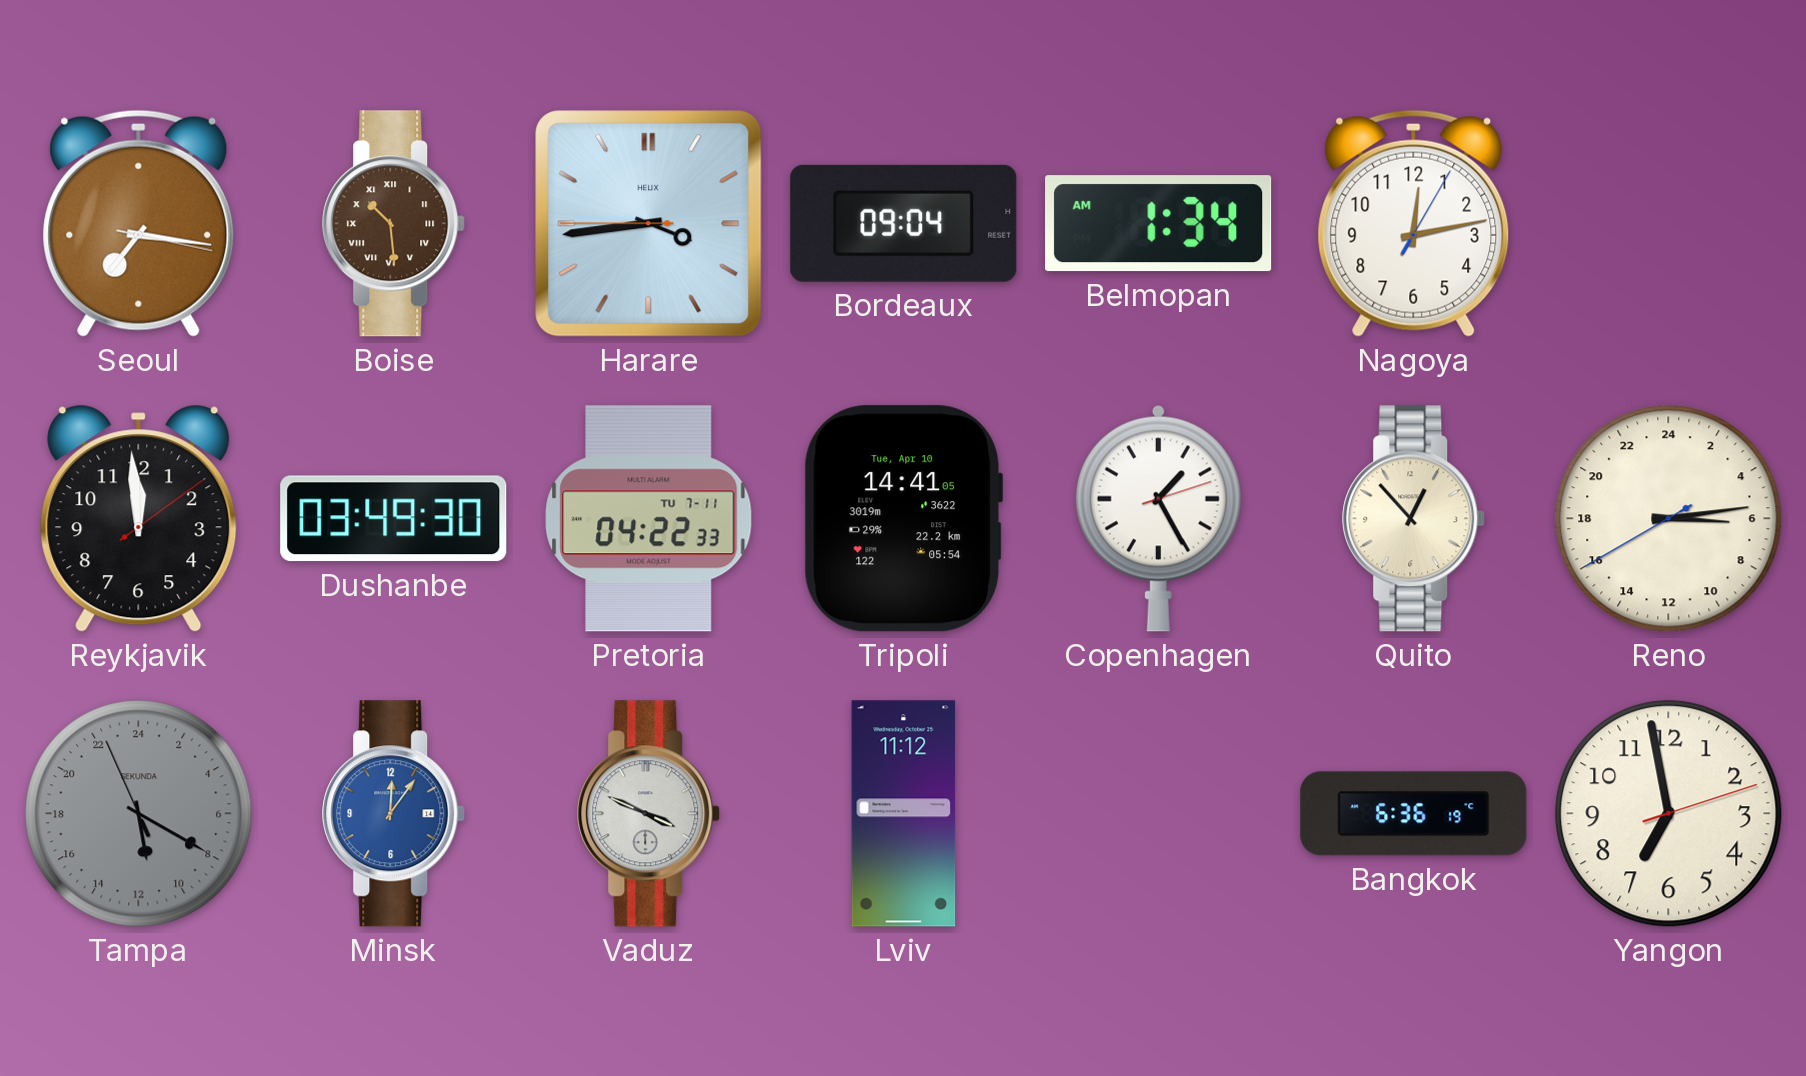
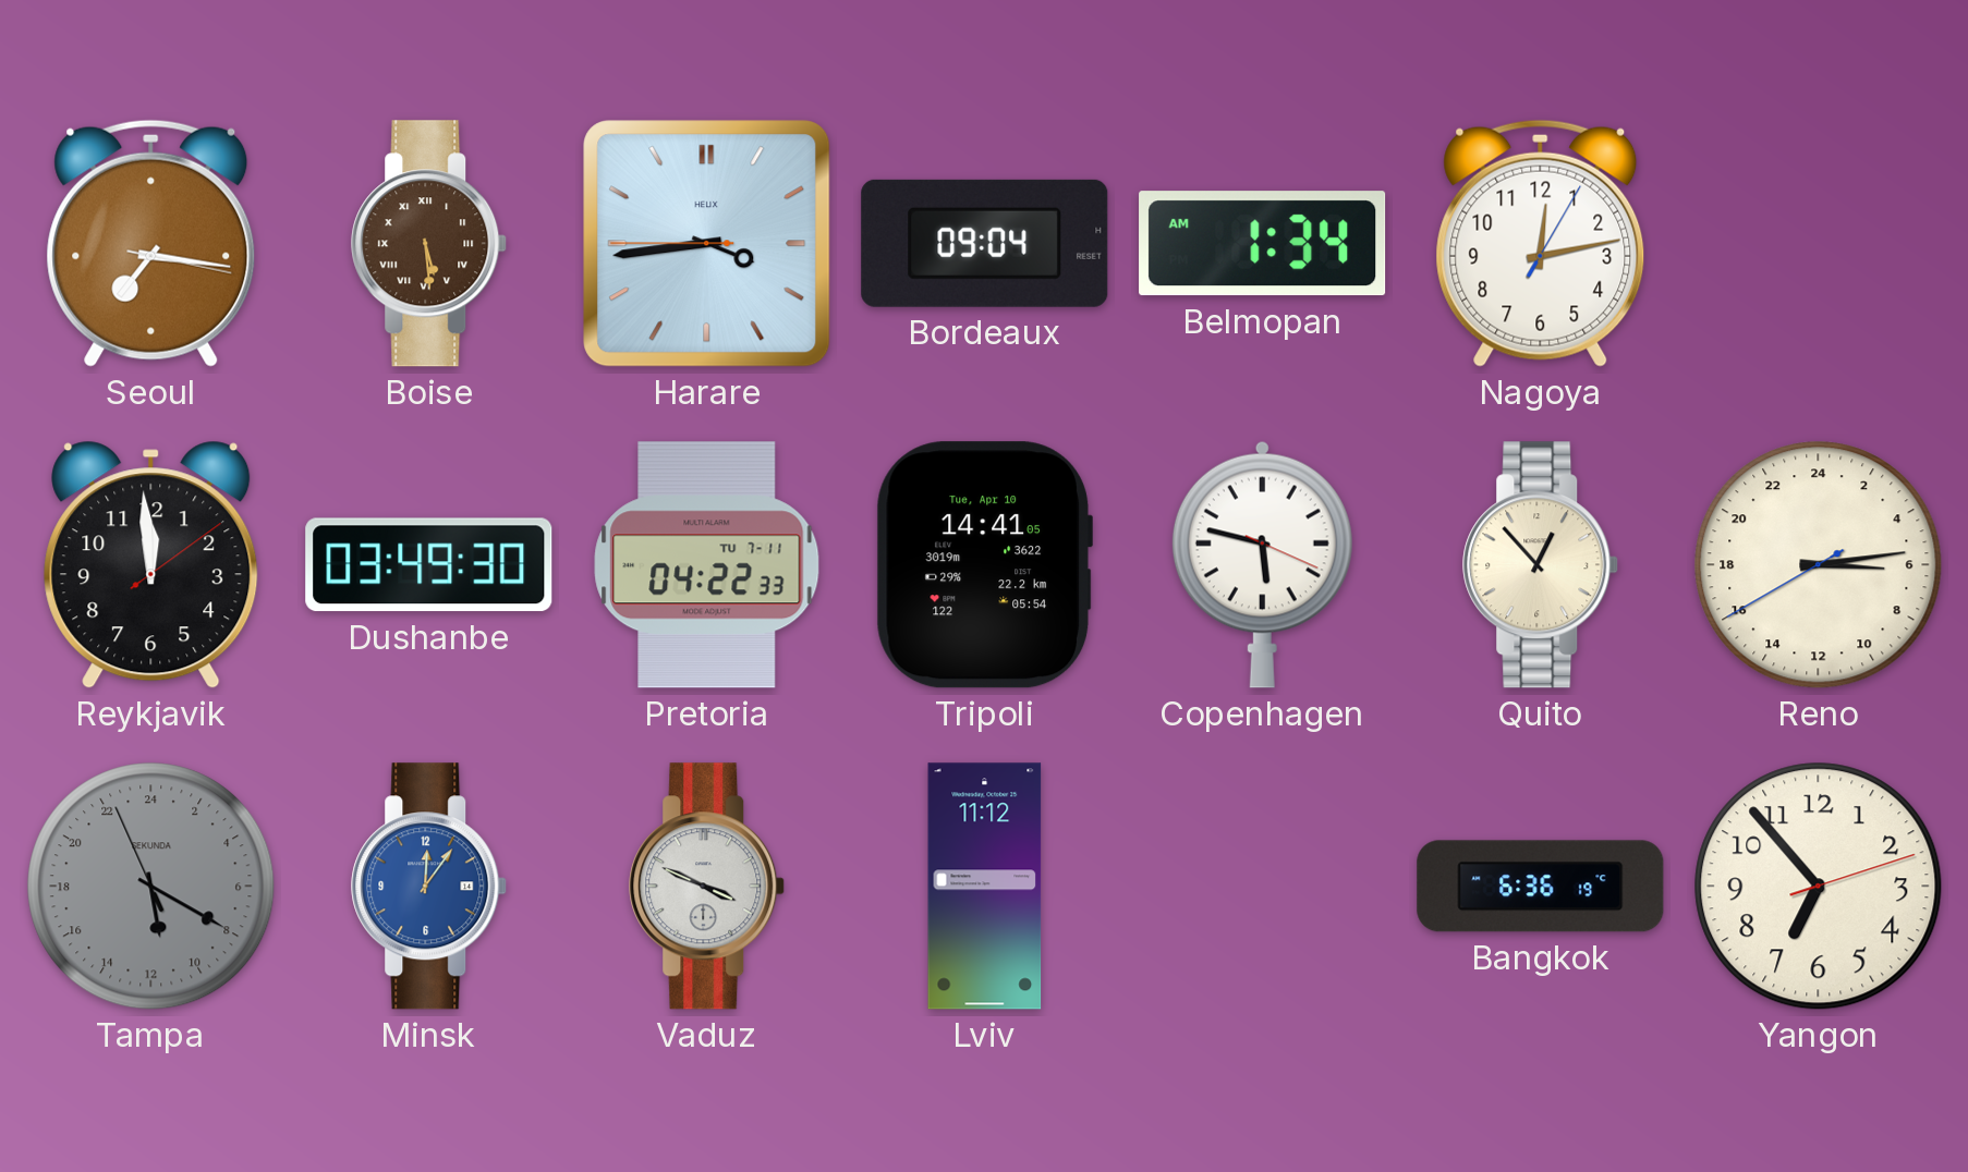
Boise: 10:29 -> 5:29 (429, 244)
Copenhagen: 1:25 -> 5:47 (1262, 564)
Yangon: 6:58 -> 6:53 (1819, 887)
